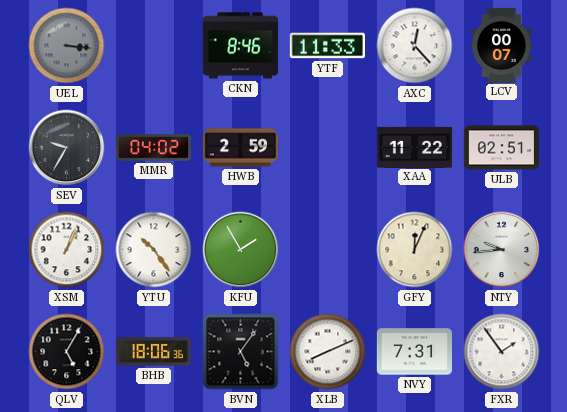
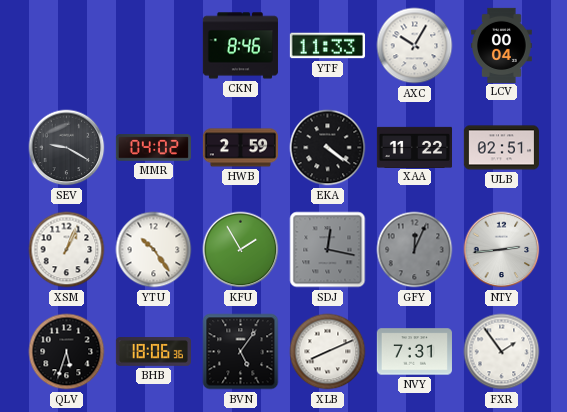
UEL: 3:16 -> none (67, 46)
AXC: 12:23 -> 10:05 (415, 46)
LCV: 00:07 -> 00:04 (502, 45)
SEV: 9:35 -> 9:20 (67, 148)
EKA: none -> 4:21 (328, 148)
SDJ: none -> 12:17 (328, 250)
GFY dial: cream -> grey (415, 250)
NTY: 9:44 -> 2:44 (502, 250)
QLV: 5:05 -> 5:33 (67, 352)
